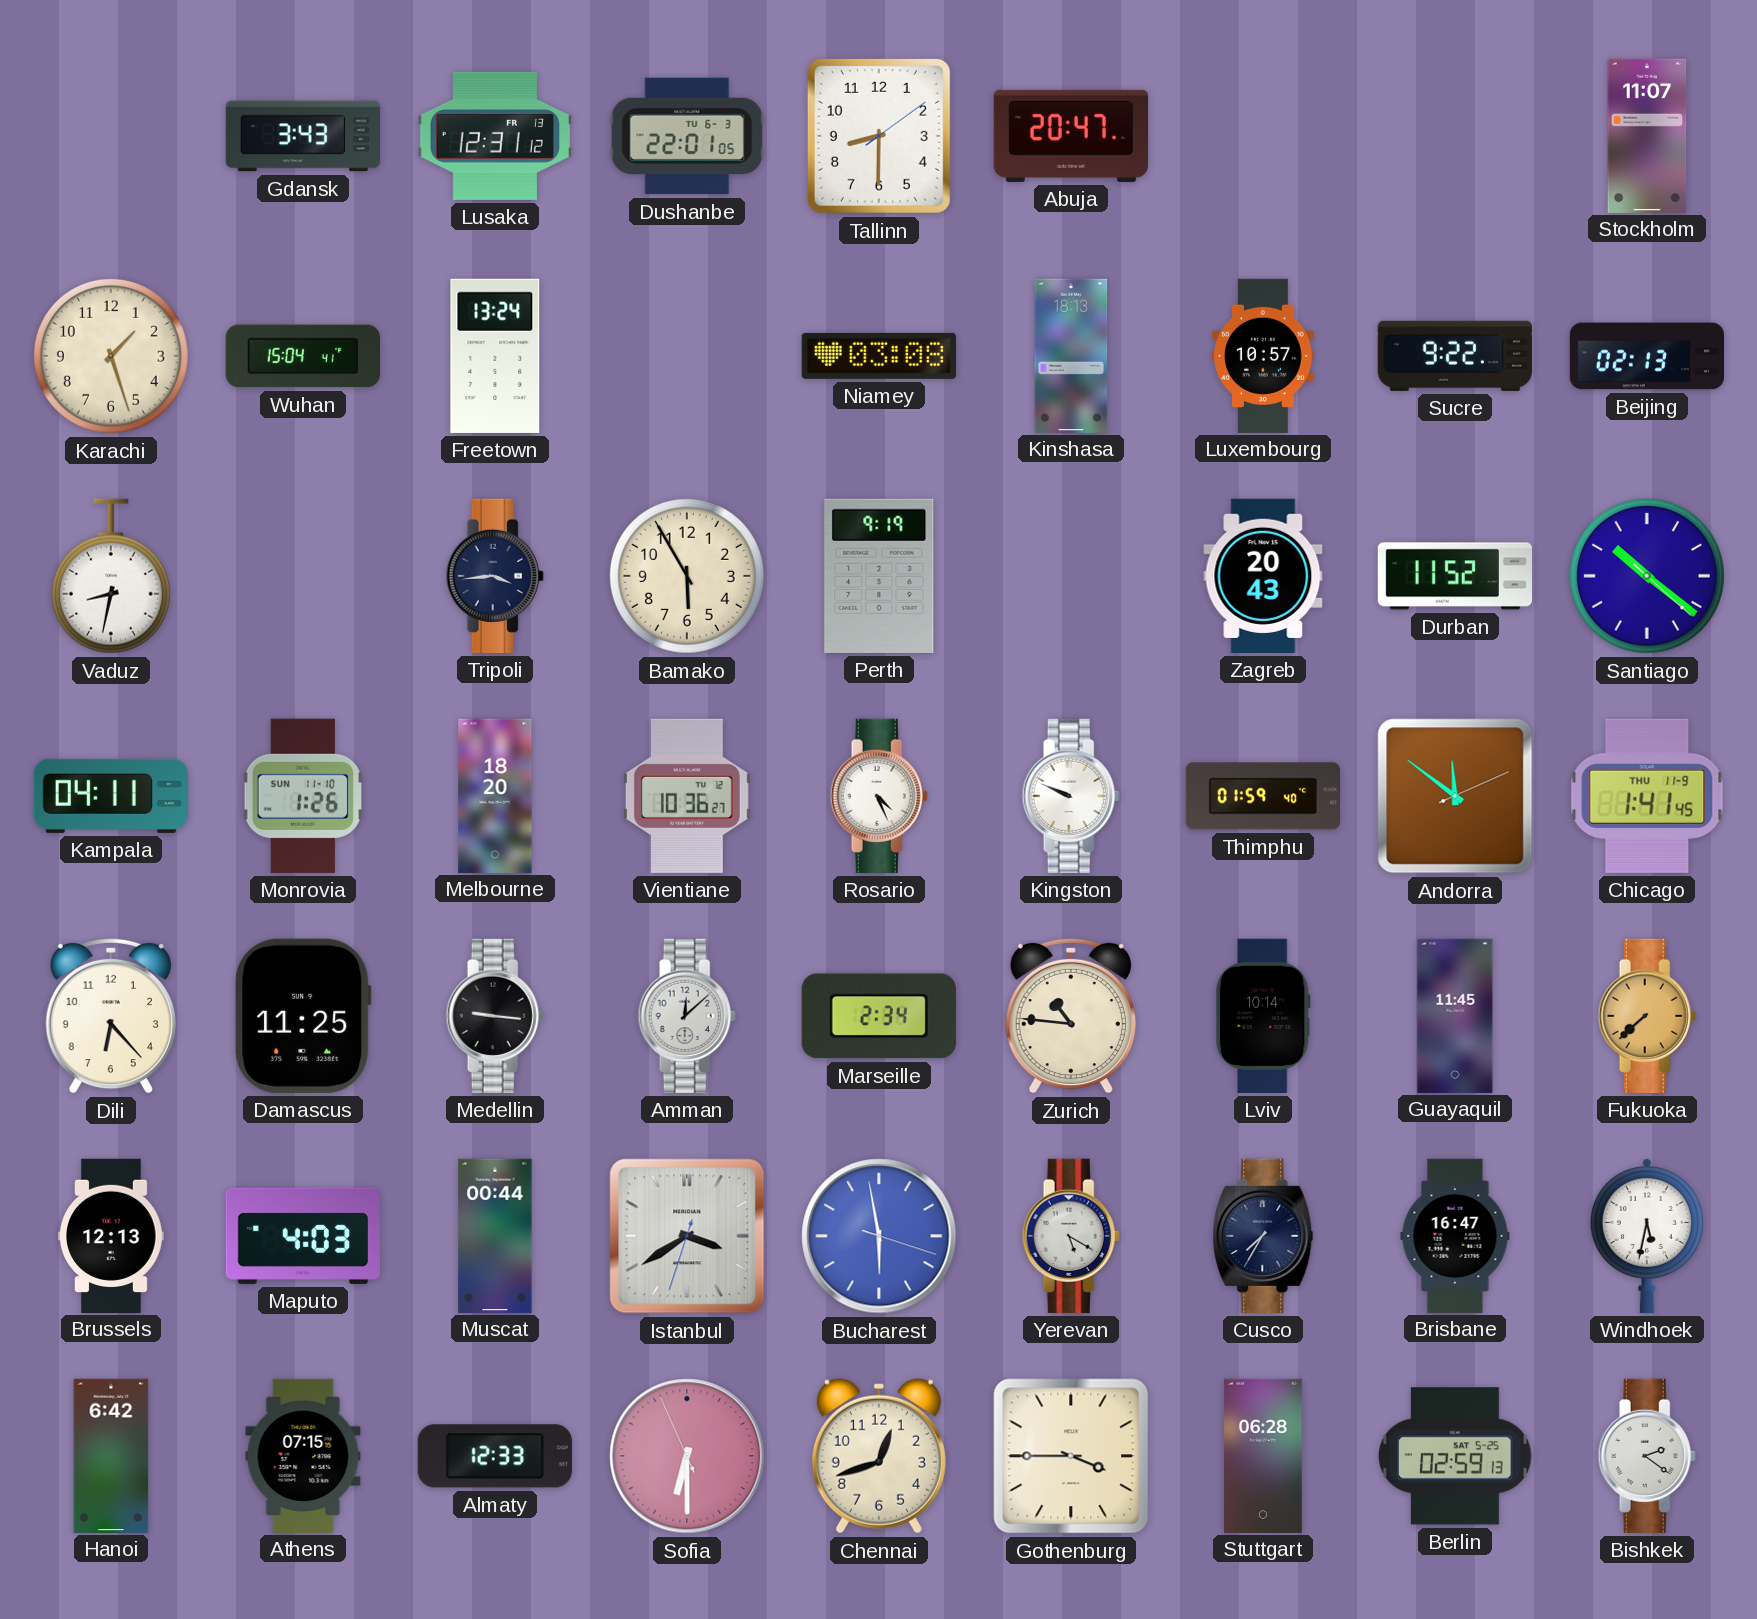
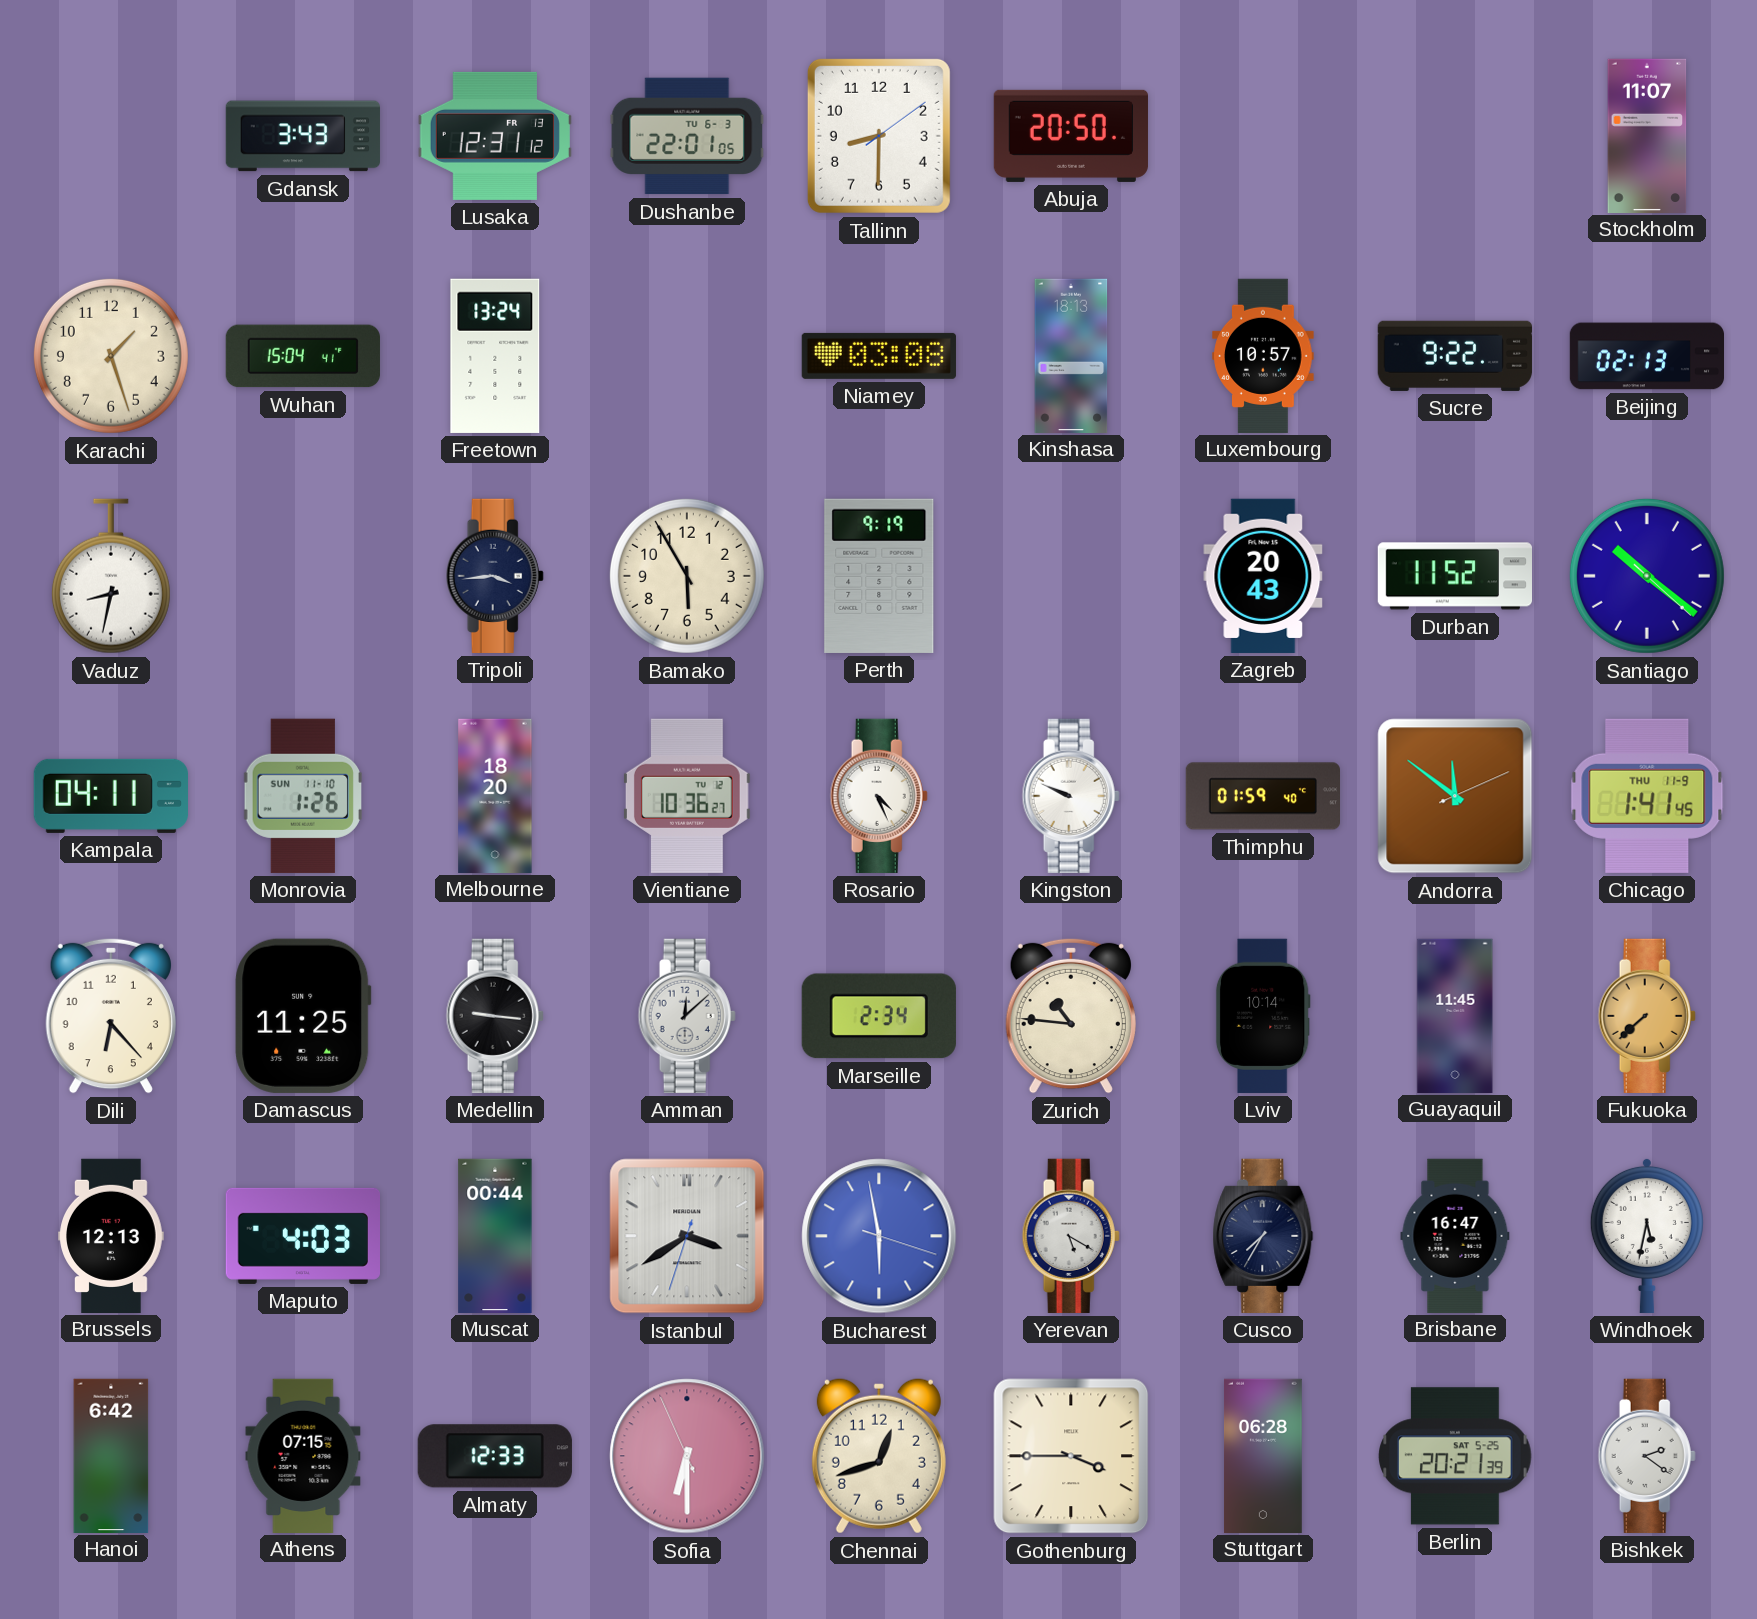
Abuja: 20:47 -> 20:50 (1071, 136)
Berlin: 02:59 -> 20:21 (1455, 1456)
